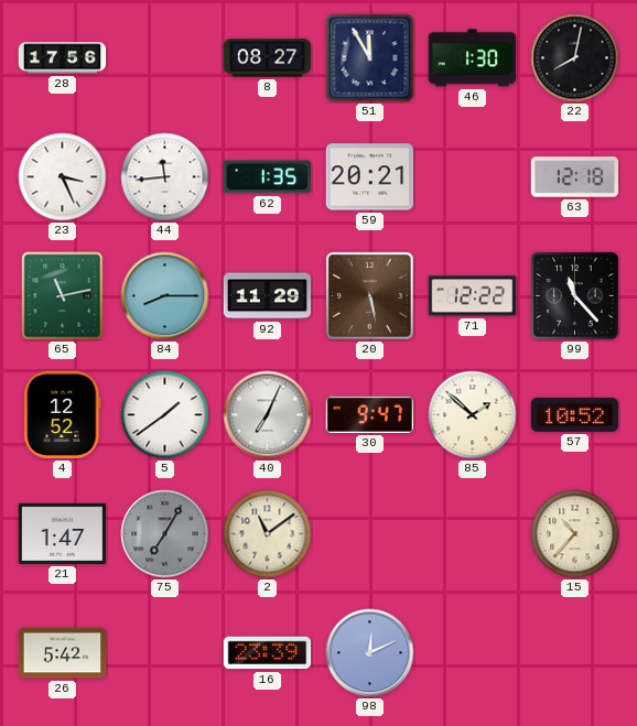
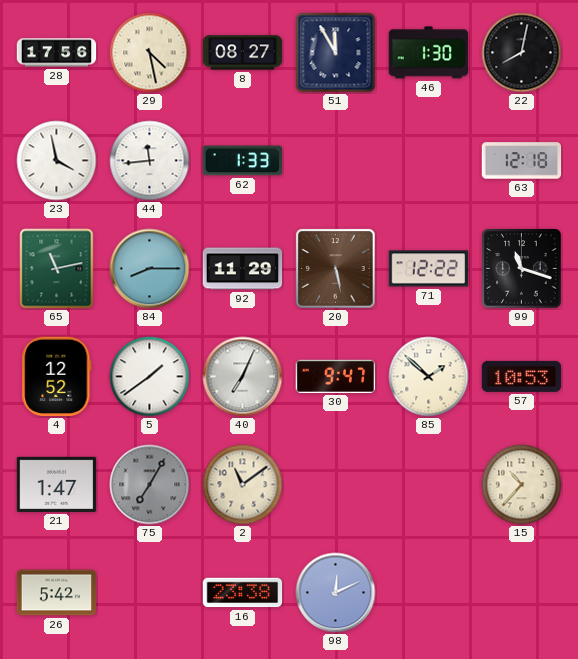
29: none -> 4:28 (150, 53)
23: 3:26 -> 3:58 (57, 161)
62: 1:35 -> 1:33 (243, 161)
59: 20:21 -> none (370, 177)
99: 11:23 -> 11:18 (522, 269)
57: 10:52 -> 10:53 (522, 376)
16: 23:39 -> 23:38 (243, 593)
